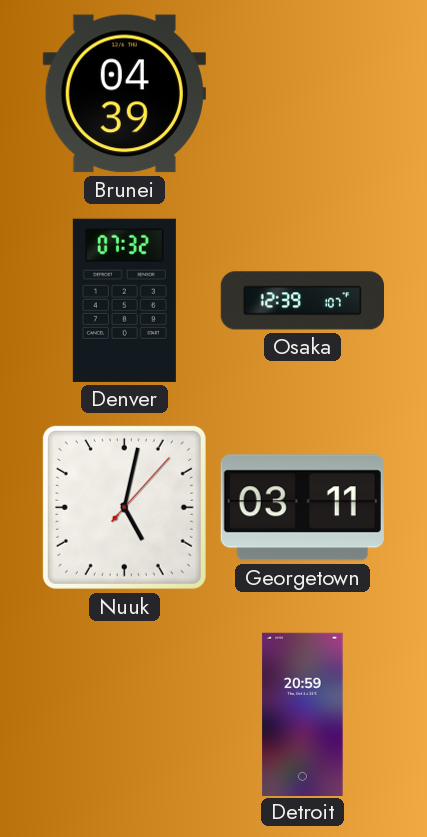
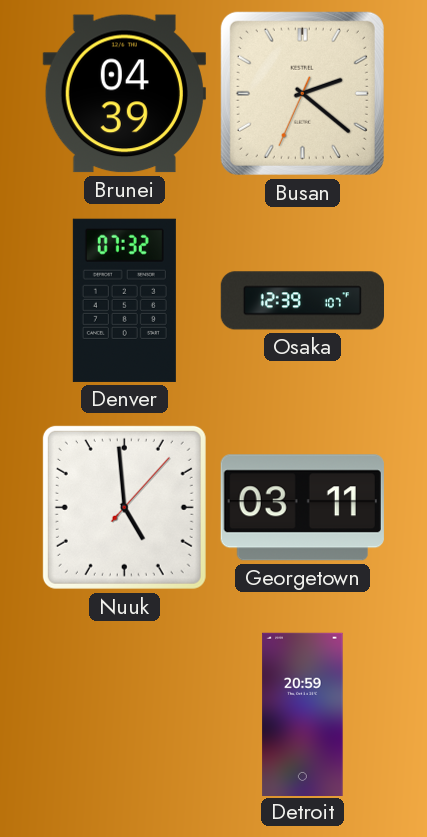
Busan: none -> 2:21 (302, 93)
Nuuk: 5:02 -> 4:59 (124, 507)
